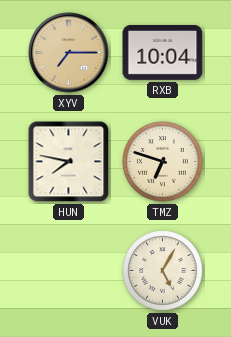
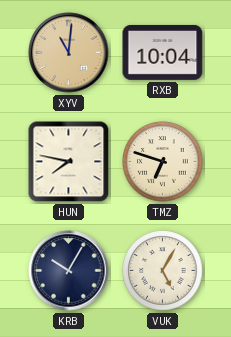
XYV: 7:15 -> 11:01 (69, 53)
KRB: none -> 10:05 (69, 271)
